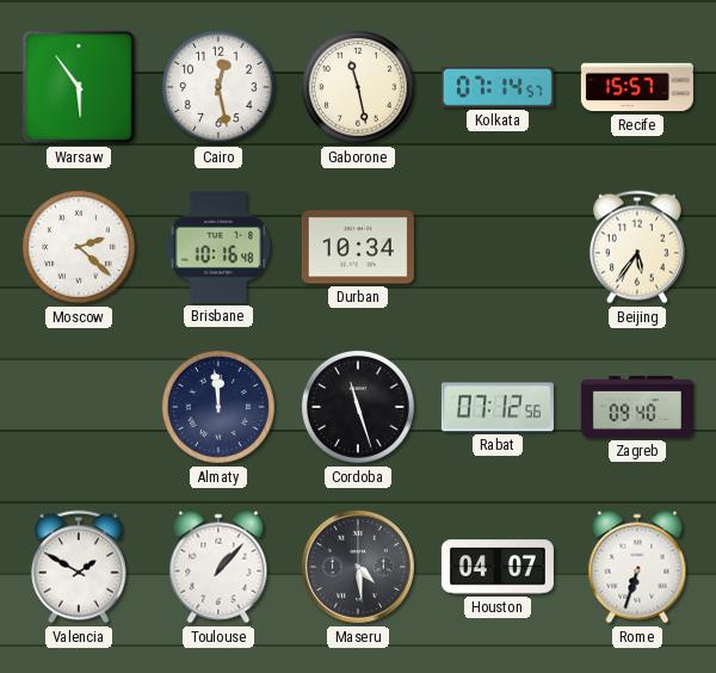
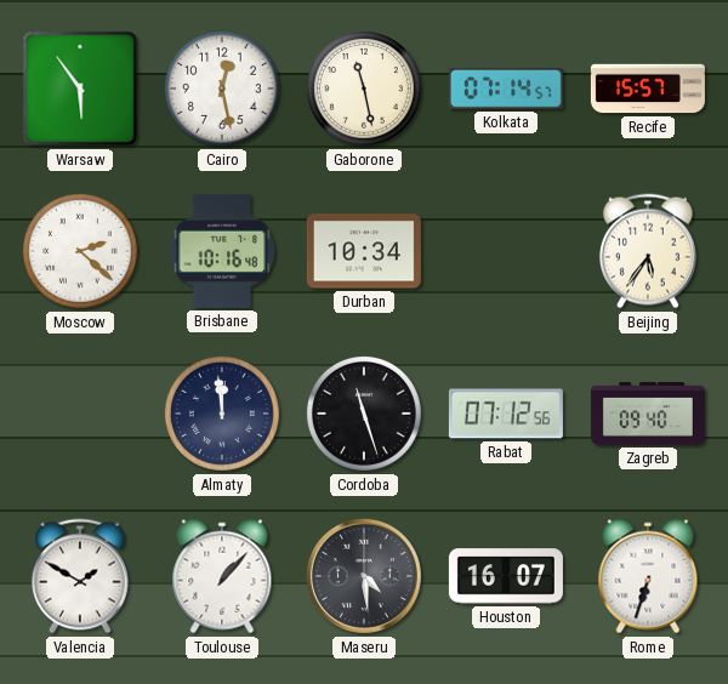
Houston: 04:07 -> 16:07 (506, 576)
